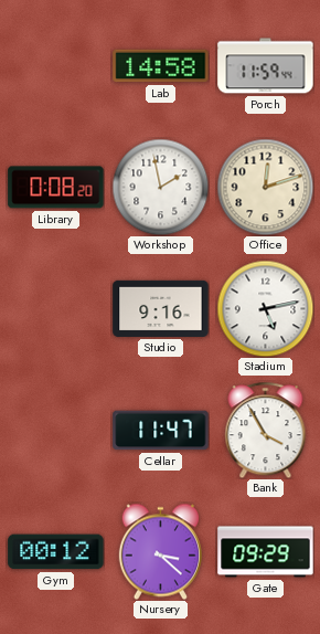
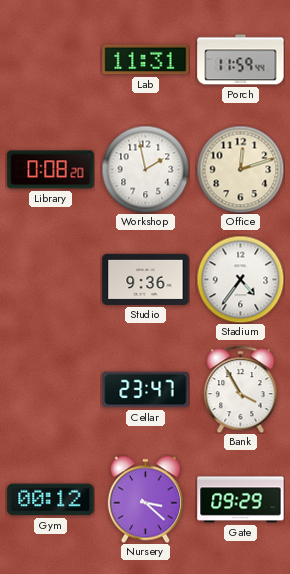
Lab: 14:58 -> 11:31 (146, 60)
Studio: 9:16 -> 9:36 (146, 279)
Stadium: 5:13 -> 4:36 (240, 279)
Cellar: 11:47 -> 23:47 (146, 390)
